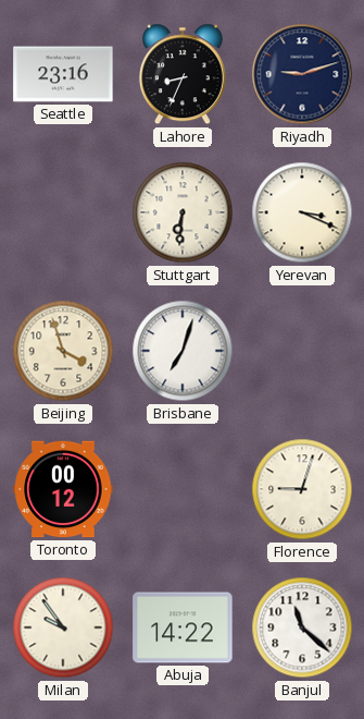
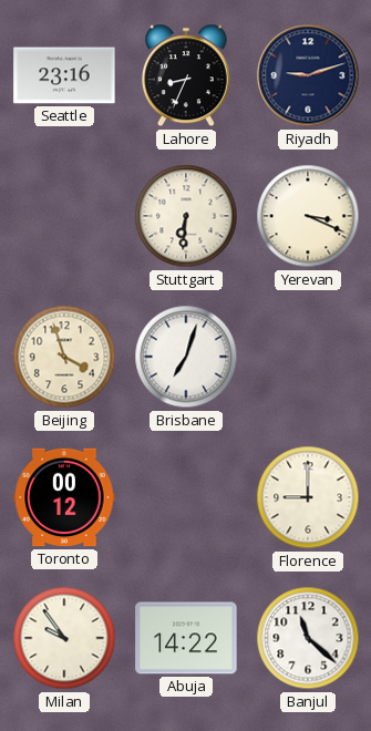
Florence: 9:03 -> 9:00 (308, 497)
